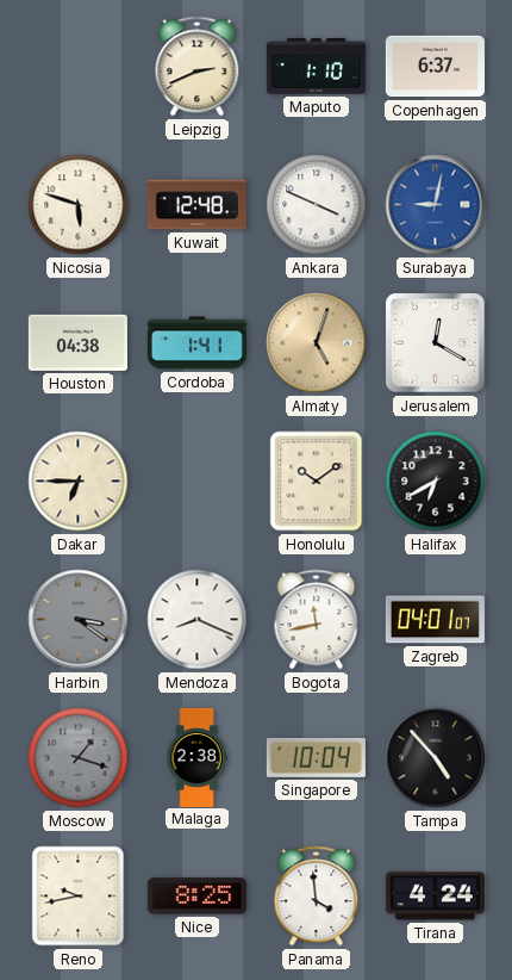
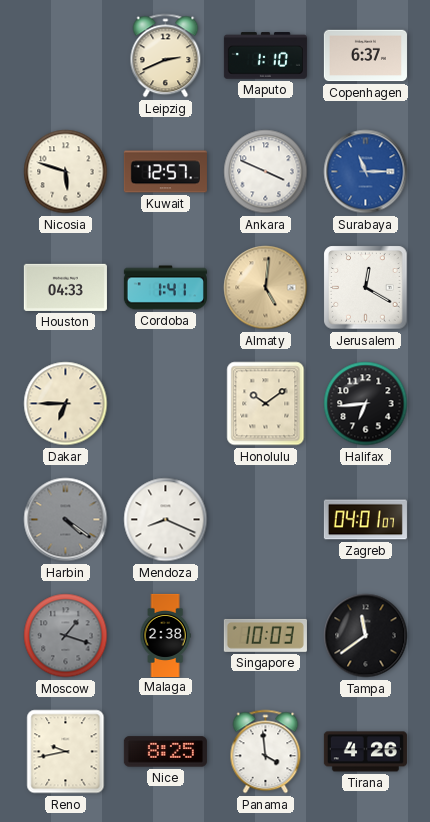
Kuwait: 12:48 -> 12:57 (165, 172)
Surabaya: 9:02 -> 11:15 (366, 172)
Houston: 04:38 -> 04:33 (65, 287)
Almaty: 5:03 -> 5:01 (266, 288)
Halifax: 6:40 -> 6:44 (366, 404)
Harbin: 3:21 -> 4:21 (66, 520)
Bogota: 11:43 -> none (317, 620)
Singapore: 10:04 -> 10:03 (265, 635)
Tampa: 4:53 -> 11:39 (366, 636)
Tirana: 4:24 -> 4:26 (365, 752)
